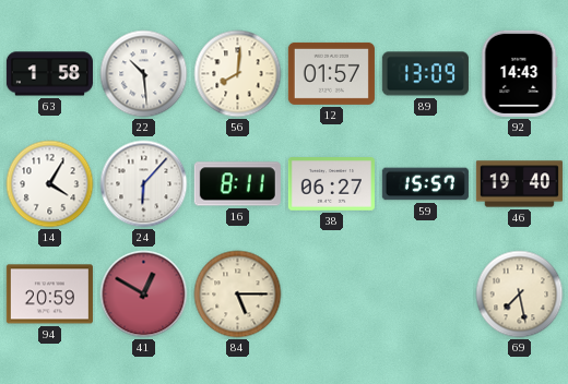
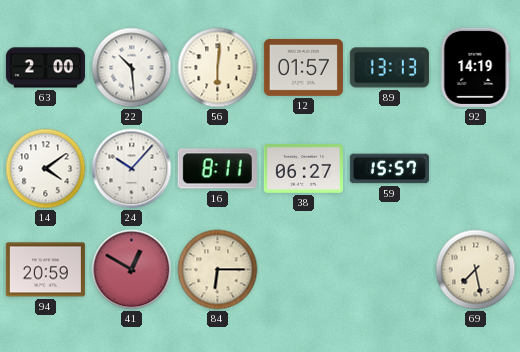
63: 1:58 -> 2:00 (45, 68)
56: 8:01 -> 6:01 (218, 68)
89: 13:09 -> 13:13 (389, 68)
92: 14:43 -> 14:19 (476, 67)
14: 4:05 -> 4:09 (46, 169)
24: 6:07 -> 10:07 (132, 169)
46: 19:40 -> none (519, 184)
84: 5:15 -> 6:15 (218, 270)
